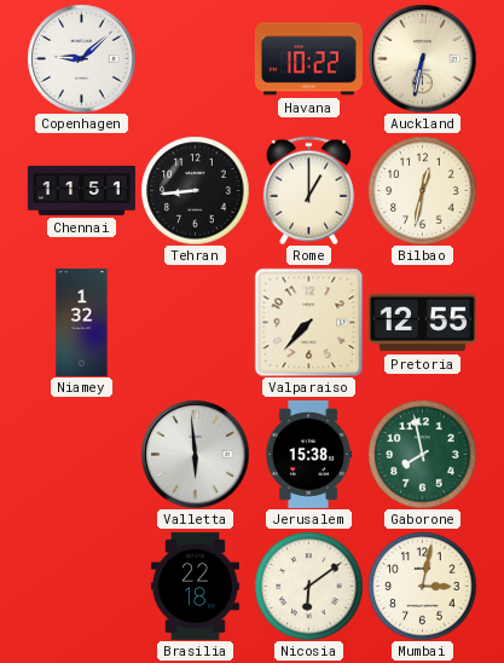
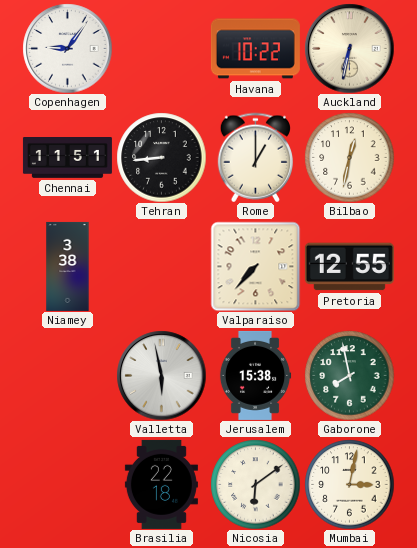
Copenhagen: 9:08 -> 9:06 (67, 48)
Niamey: 1:32 -> 3:38 (68, 266)
Valletta: 5:59 -> 5:58 (161, 375)
